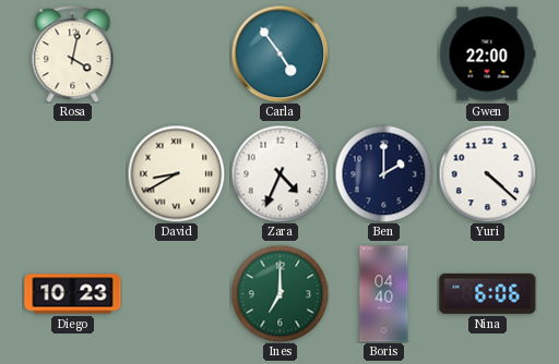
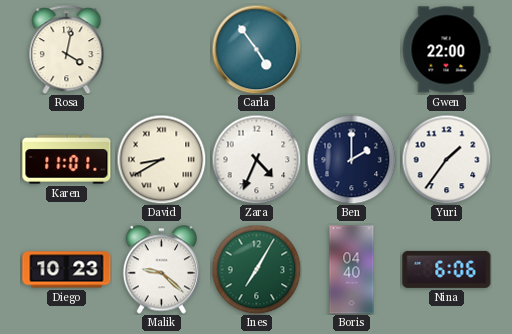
Karen: none -> 11:01 (67, 160)
Yuri: 4:22 -> 1:36 (446, 159)
Malik: none -> 9:22 (162, 270)
Ines: 7:00 -> 7:05 (256, 269)
